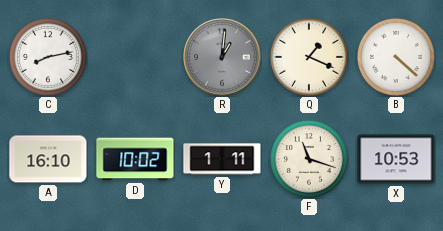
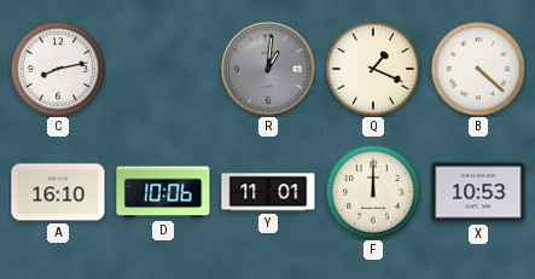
D: 10:02 -> 10:06 (163, 192)
Y: 1:11 -> 11:01 (268, 192)
F: 11:18 -> 12:00 (373, 192)
